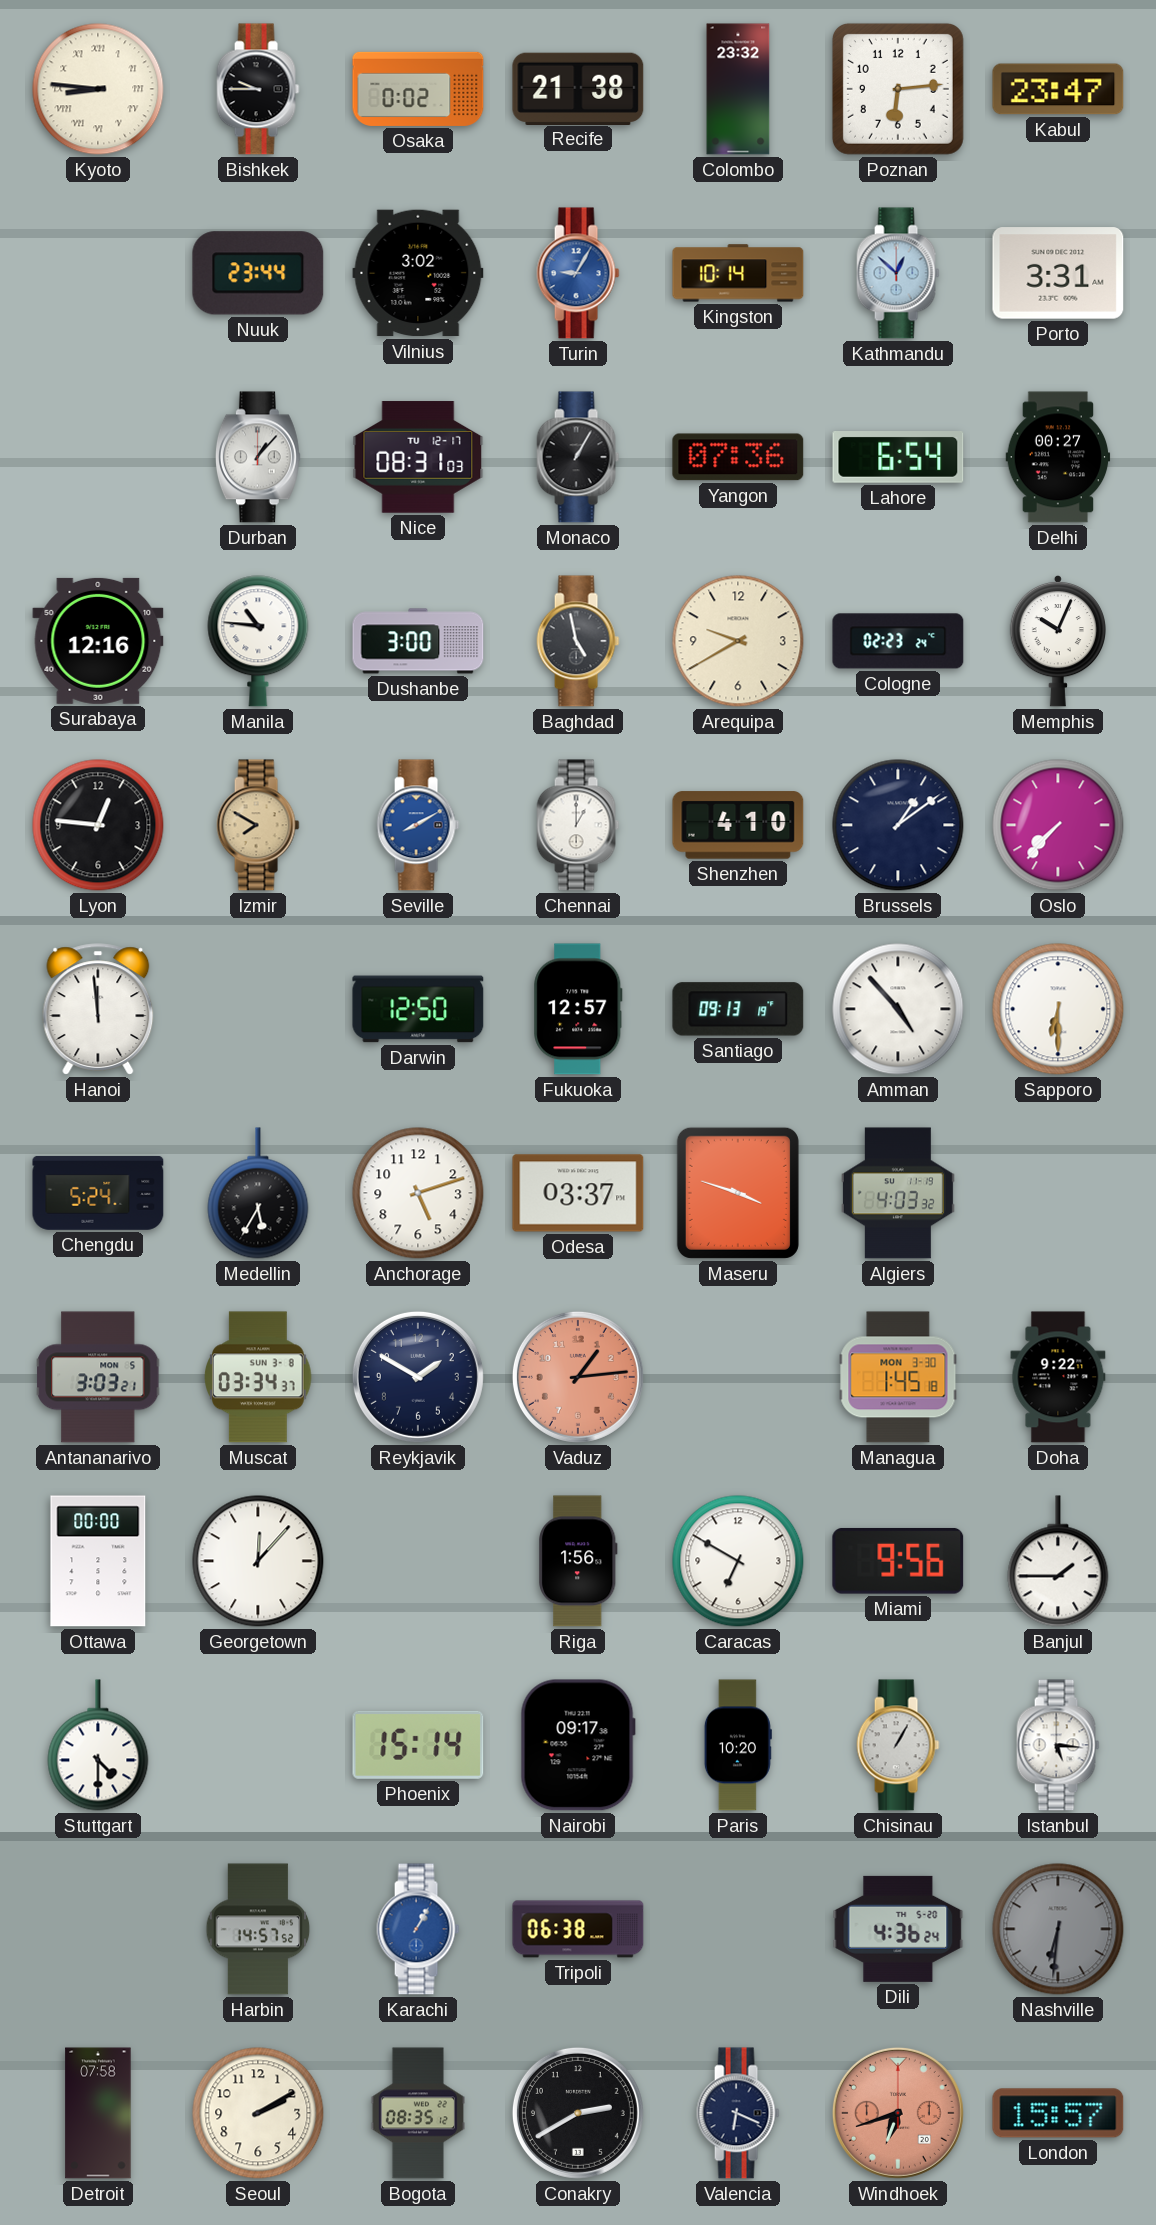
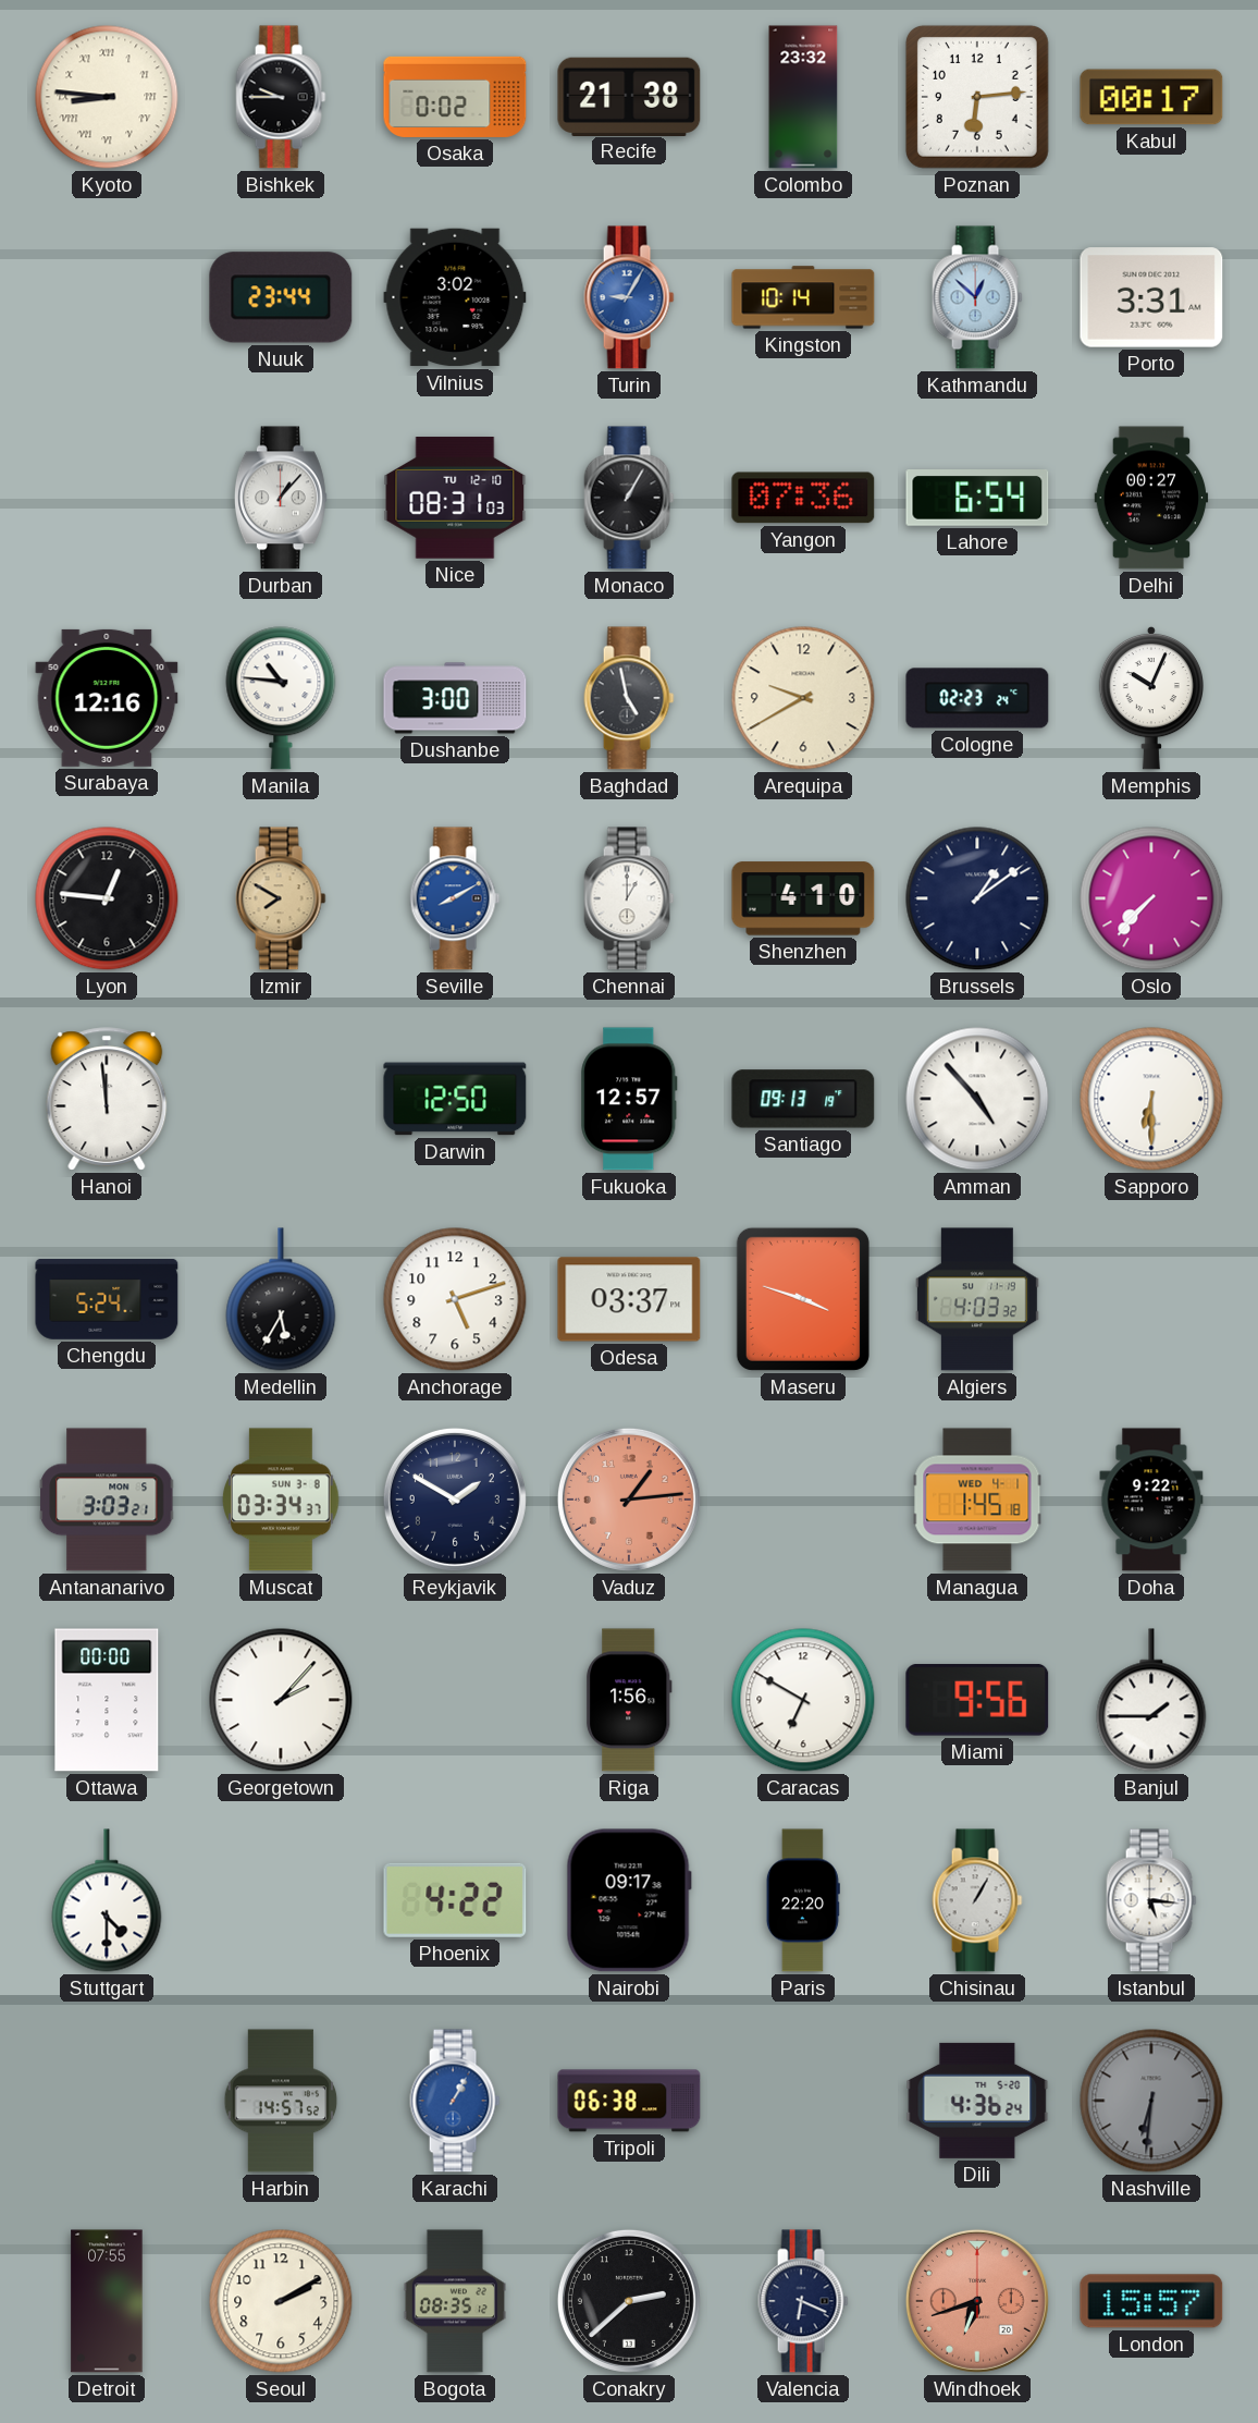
Kabul: 23:47 -> 00:17 (1151, 97)
Nice date: TU 12-17 -> TU 12-10 (455, 498)
Managua date: MON 3-30 -> WED 4-1 (977, 1500)
Georgetown: 12:07 -> 2:07 (281, 1700)
Phoenix: 15:14 -> 4:22 (455, 1900)
Paris: 10:20 -> 22:20 (803, 1900)
Detroit: 07:58 -> 07:55 (107, 2301)
Conakry: 2:40 -> 2:38 (629, 2301)
